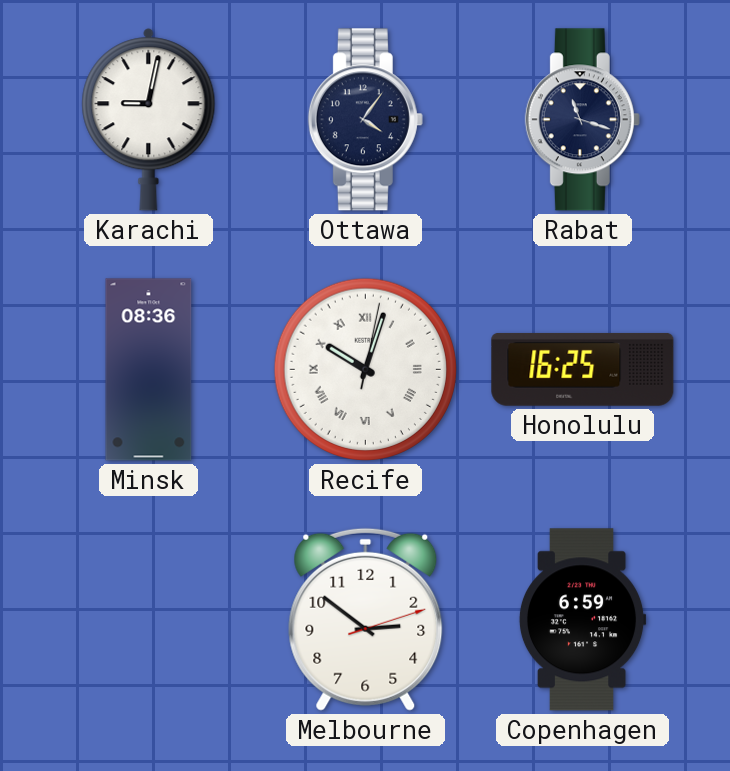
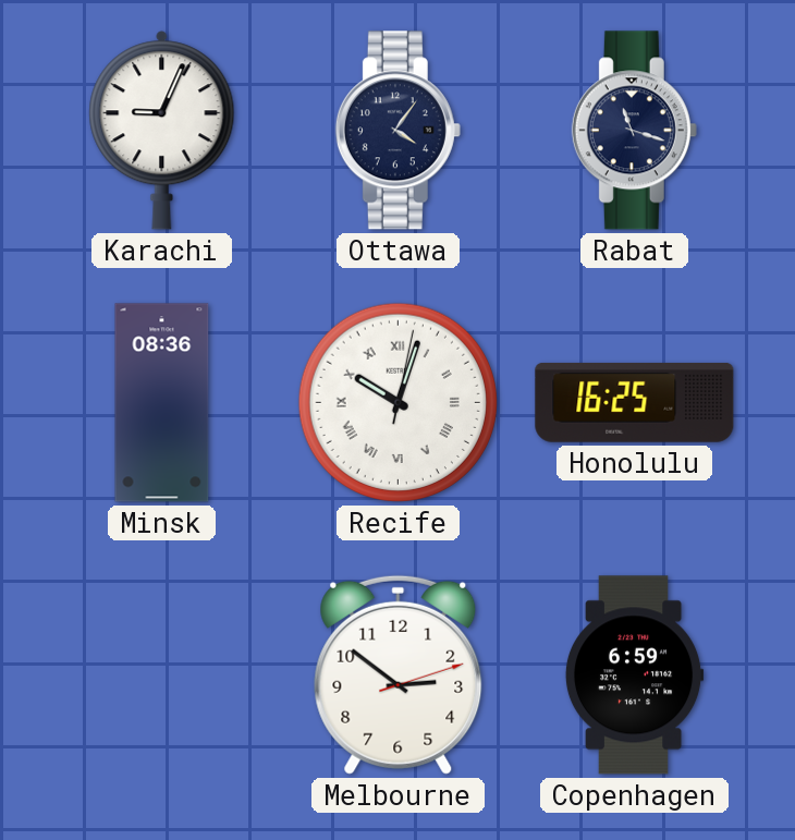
Karachi: 9:02 -> 9:04 (162, 131)
